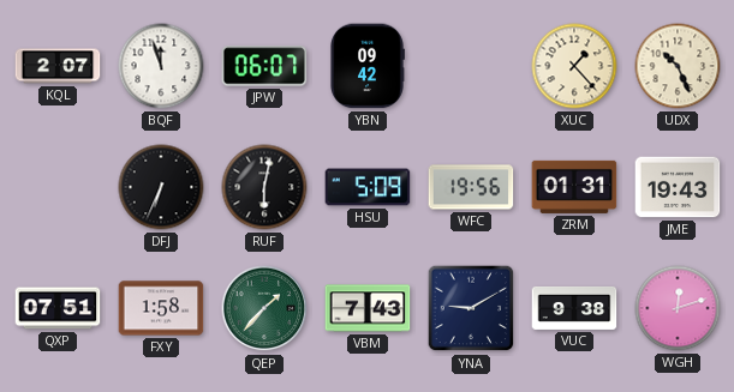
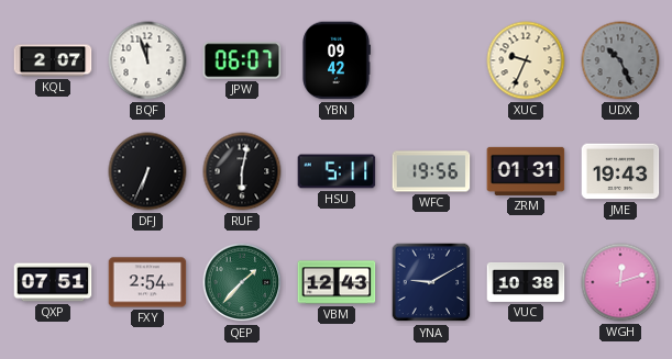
XUC: 1:23 -> 9:34 (526, 60)
UDX dial: cream -> grey (620, 60)
HSU: 5:09 -> 5:11 (337, 171)
FXY: 1:58 -> 2:54 (147, 282)
VBM: 7:43 -> 12:43 (337, 282)
VUC: 9:38 -> 10:38 (526, 282)
